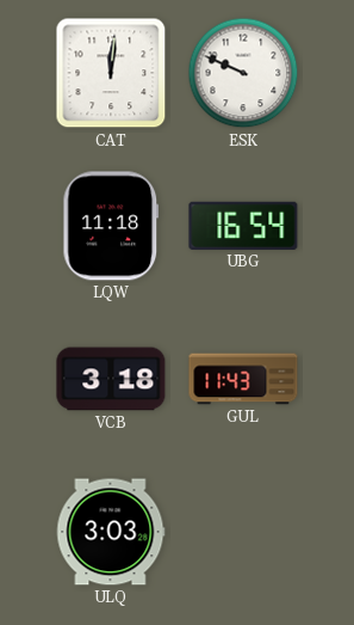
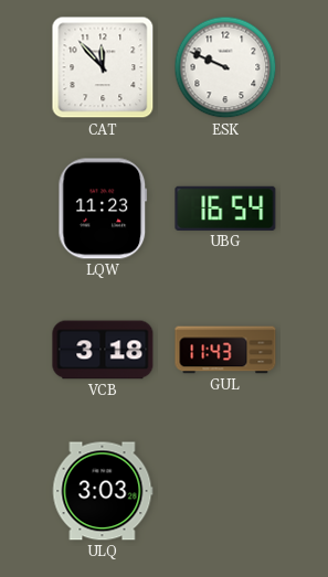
CAT: 12:01 -> 11:53 (103, 67)
LQW: 11:18 -> 11:23 (103, 209)
